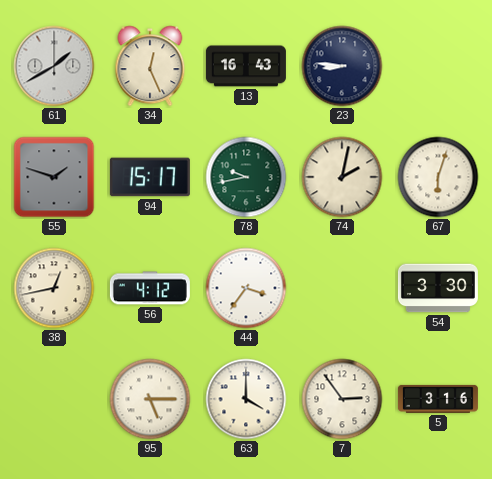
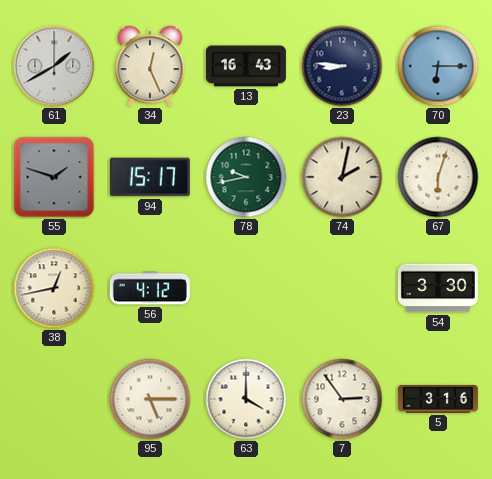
70: none -> 6:15 (438, 66)
44: 3:36 -> none (246, 288)
